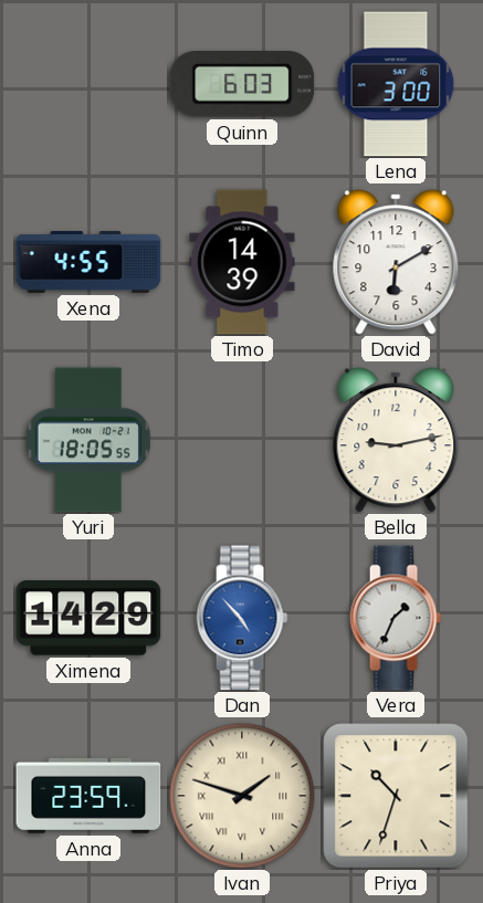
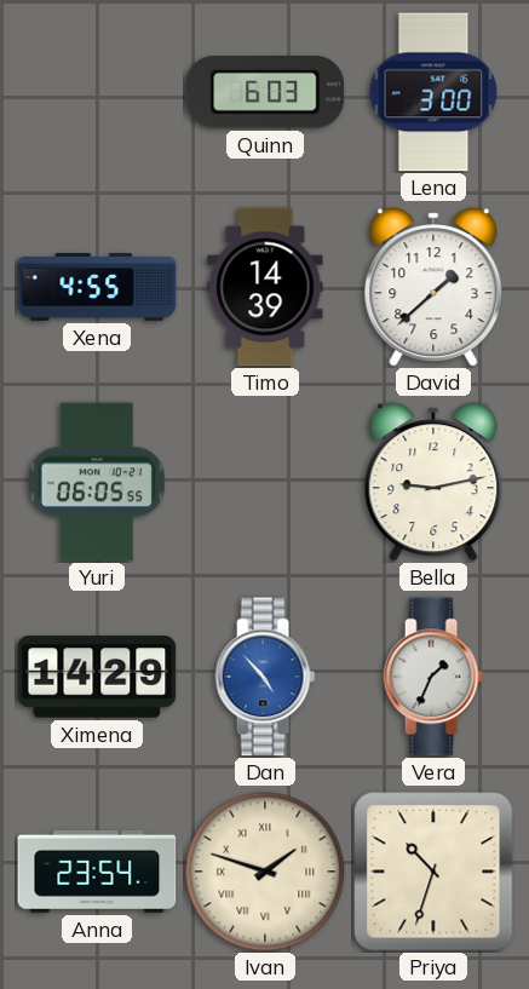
David: 6:10 -> 1:38 (433, 287)
Yuri: 18:05 -> 06:05 (97, 482)
Anna: 23:59 -> 23:54 (97, 872)
